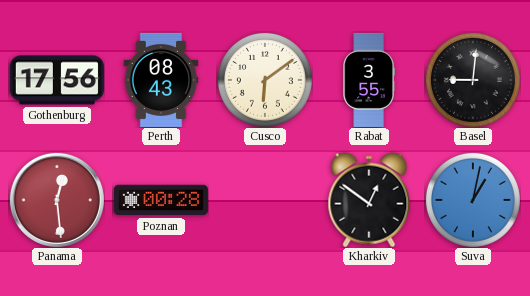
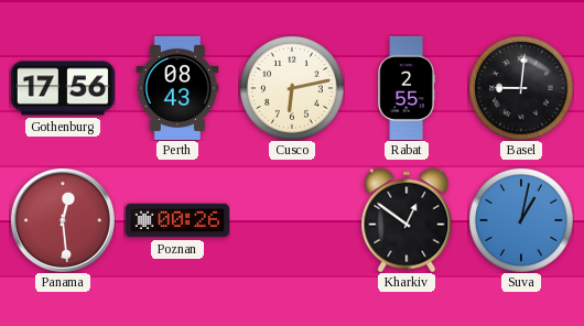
Cusco: 6:09 -> 6:13 (292, 88)
Rabat: 3:55 -> 2:55 (407, 88)
Poznan: 00:28 -> 00:26 (177, 220)
